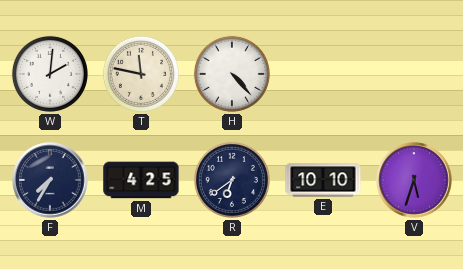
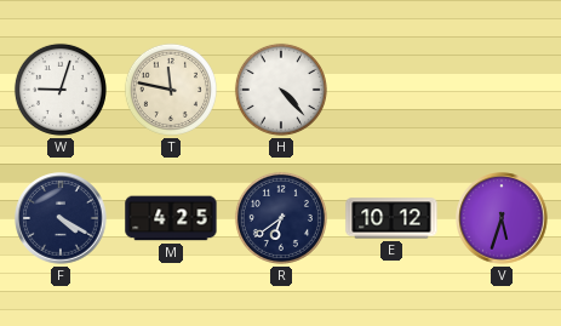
W: 2:01 -> 9:03 (61, 90)
F: 7:35 -> 4:20 (61, 218)
E: 10:10 -> 10:12 (391, 218)
